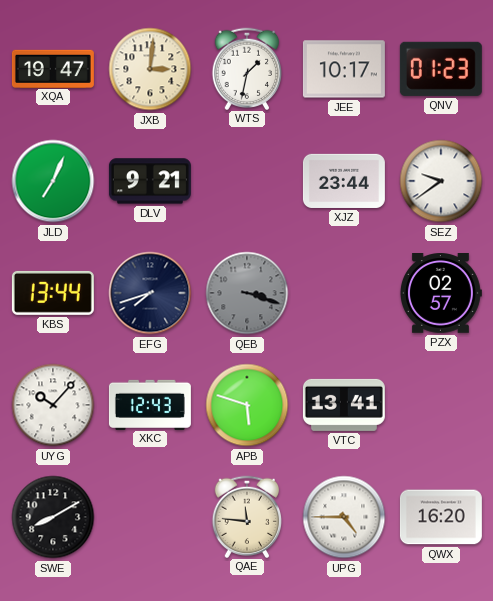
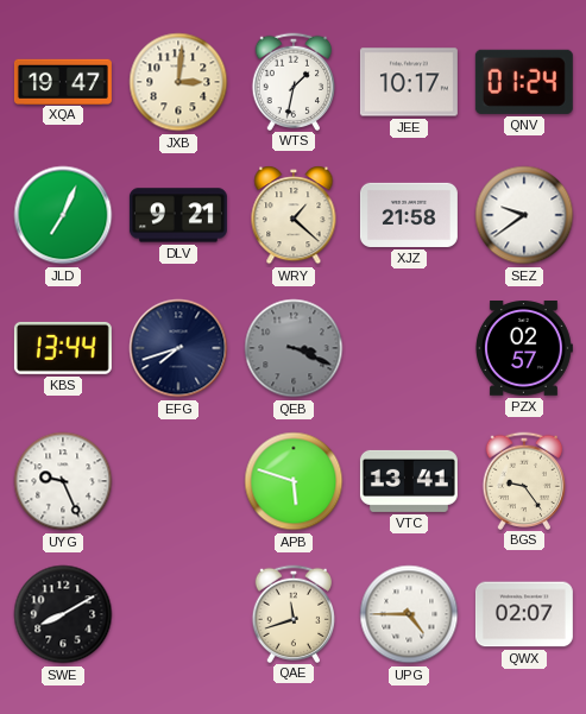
QNV: 01:23 -> 01:24 (524, 82)
WRY: none -> 1:22 (294, 215)
XJZ: 23:44 -> 21:58 (409, 215)
QEB: 3:18 -> 3:19 (294, 348)
UYG: 10:07 -> 9:26 (63, 481)
XKC: 12:43 -> none (150, 404)
BGS: none -> 9:24 (523, 480)
QAE: 11:46 -> 11:42 (292, 613)
QWX: 16:20 -> 02:07 (524, 614)
